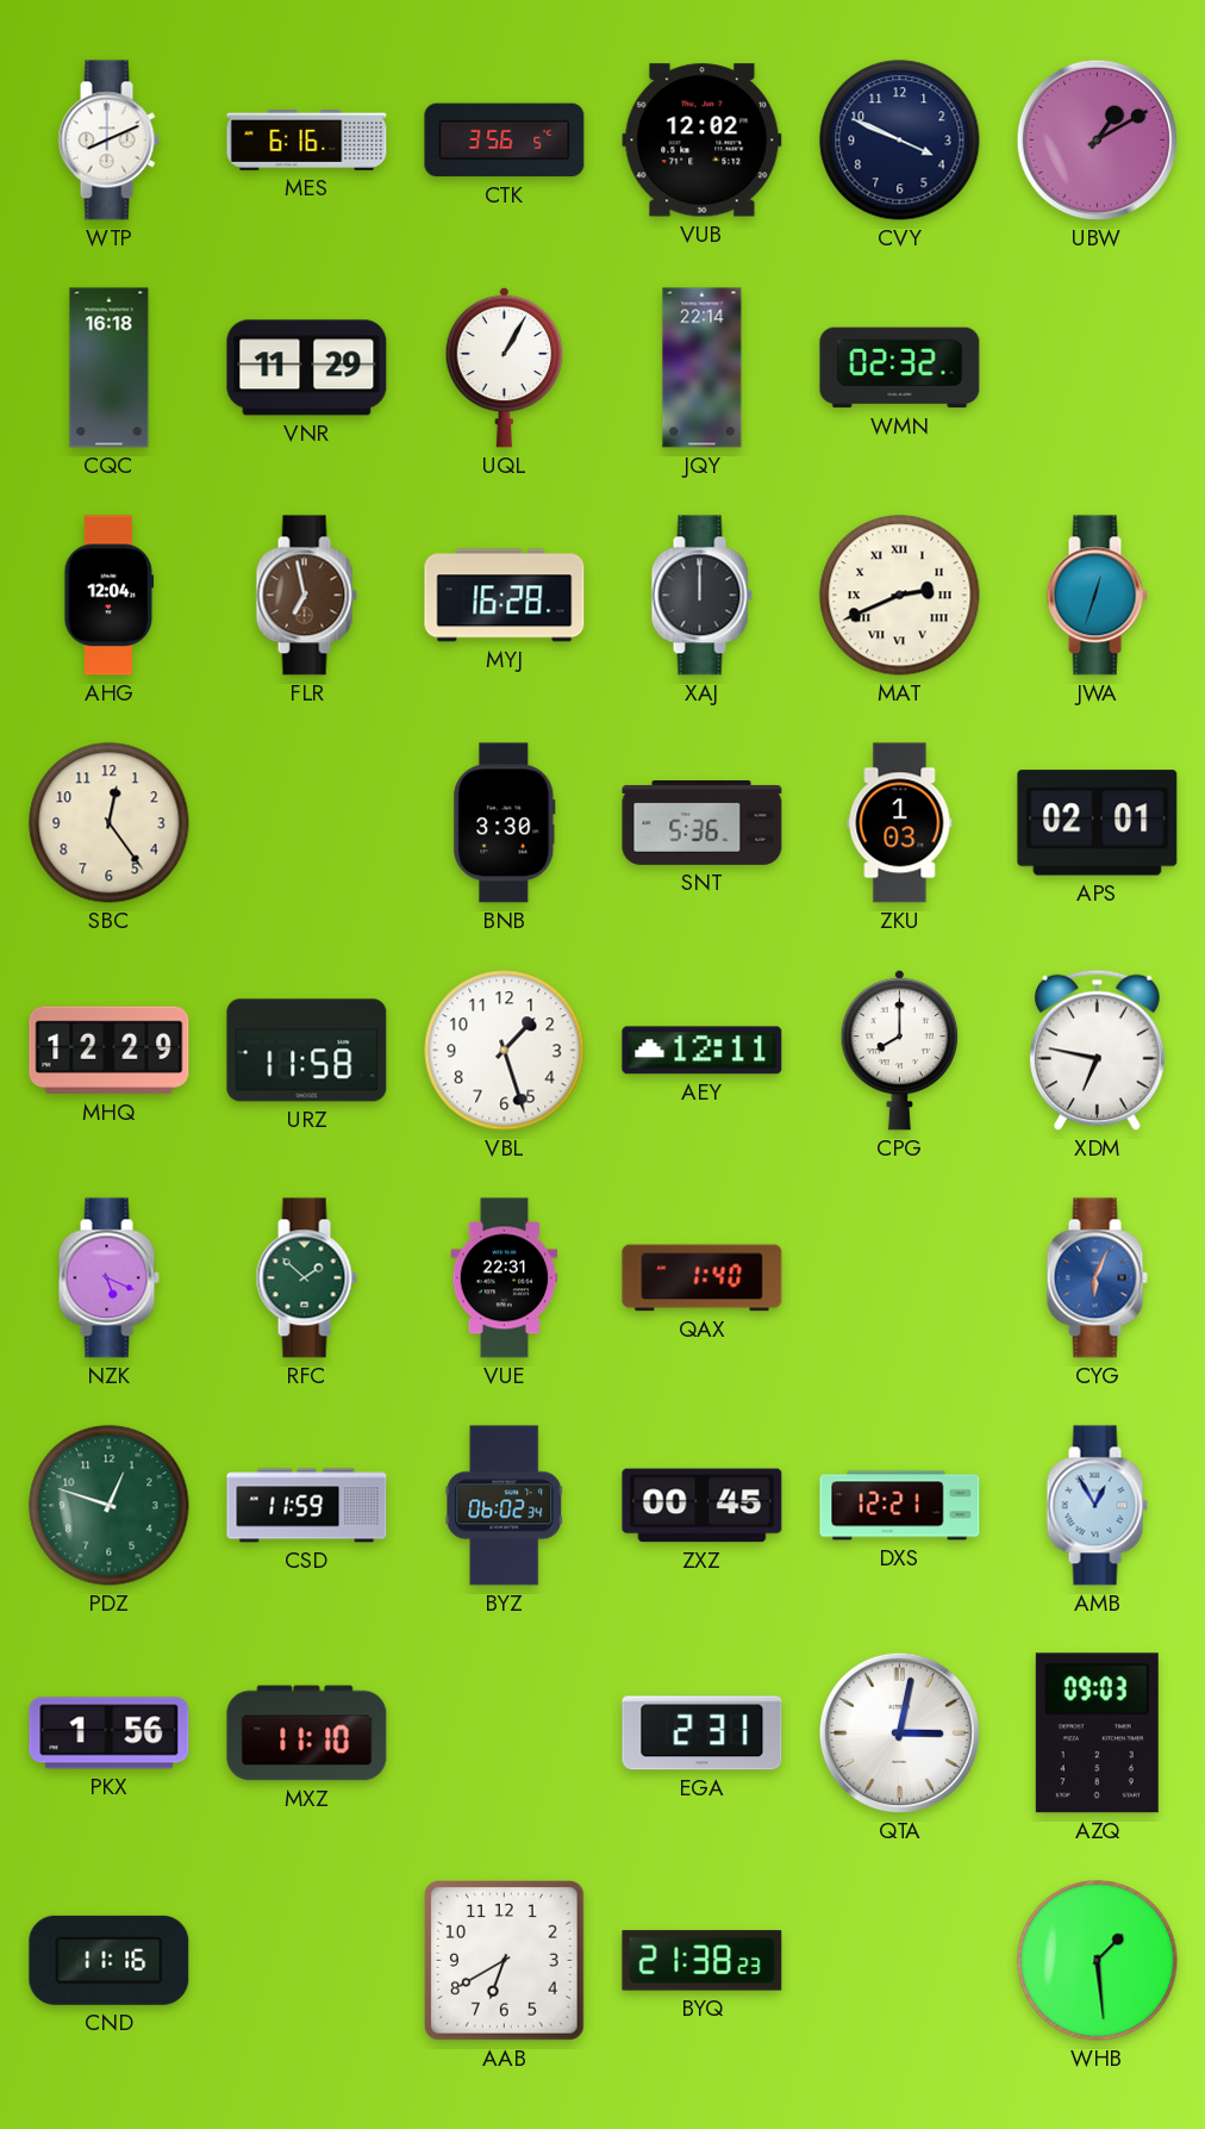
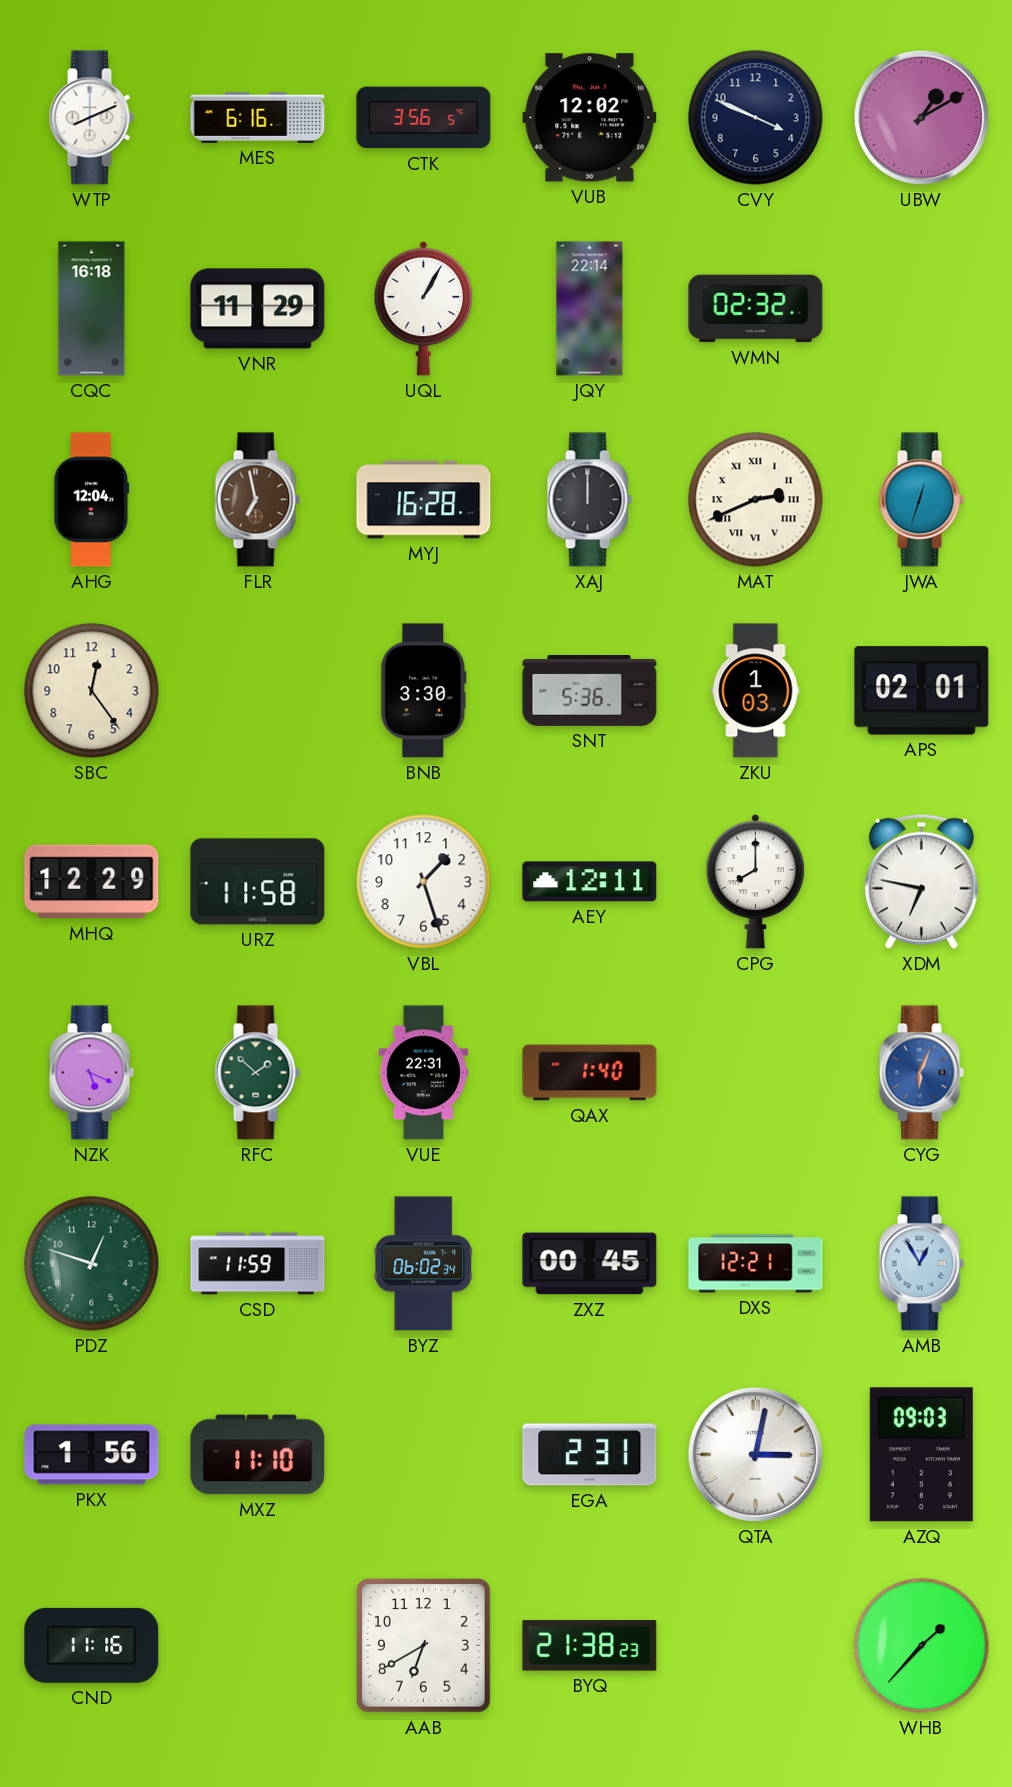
WHB: 1:29 -> 1:37 (922, 1646)
